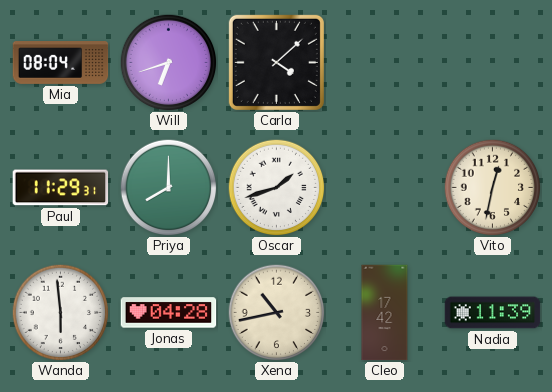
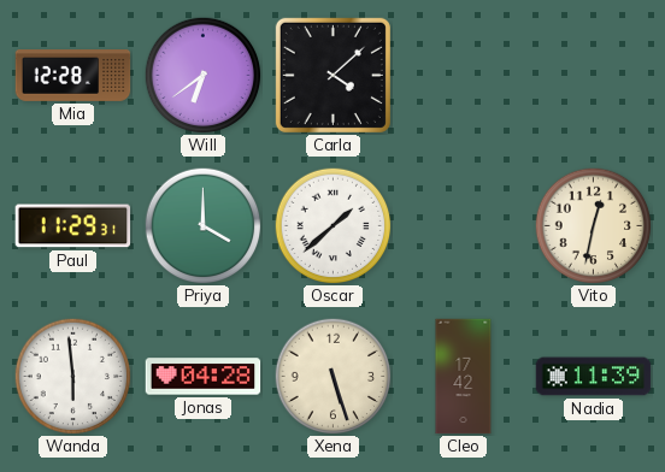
Mia: 08:04 -> 12:28 (73, 76)
Will: 6:42 -> 6:39 (202, 75)
Priya: 8:00 -> 4:00 (202, 225)
Oscar: 1:42 -> 1:38 (332, 225)
Xena: 10:43 -> 5:27 (332, 376)
